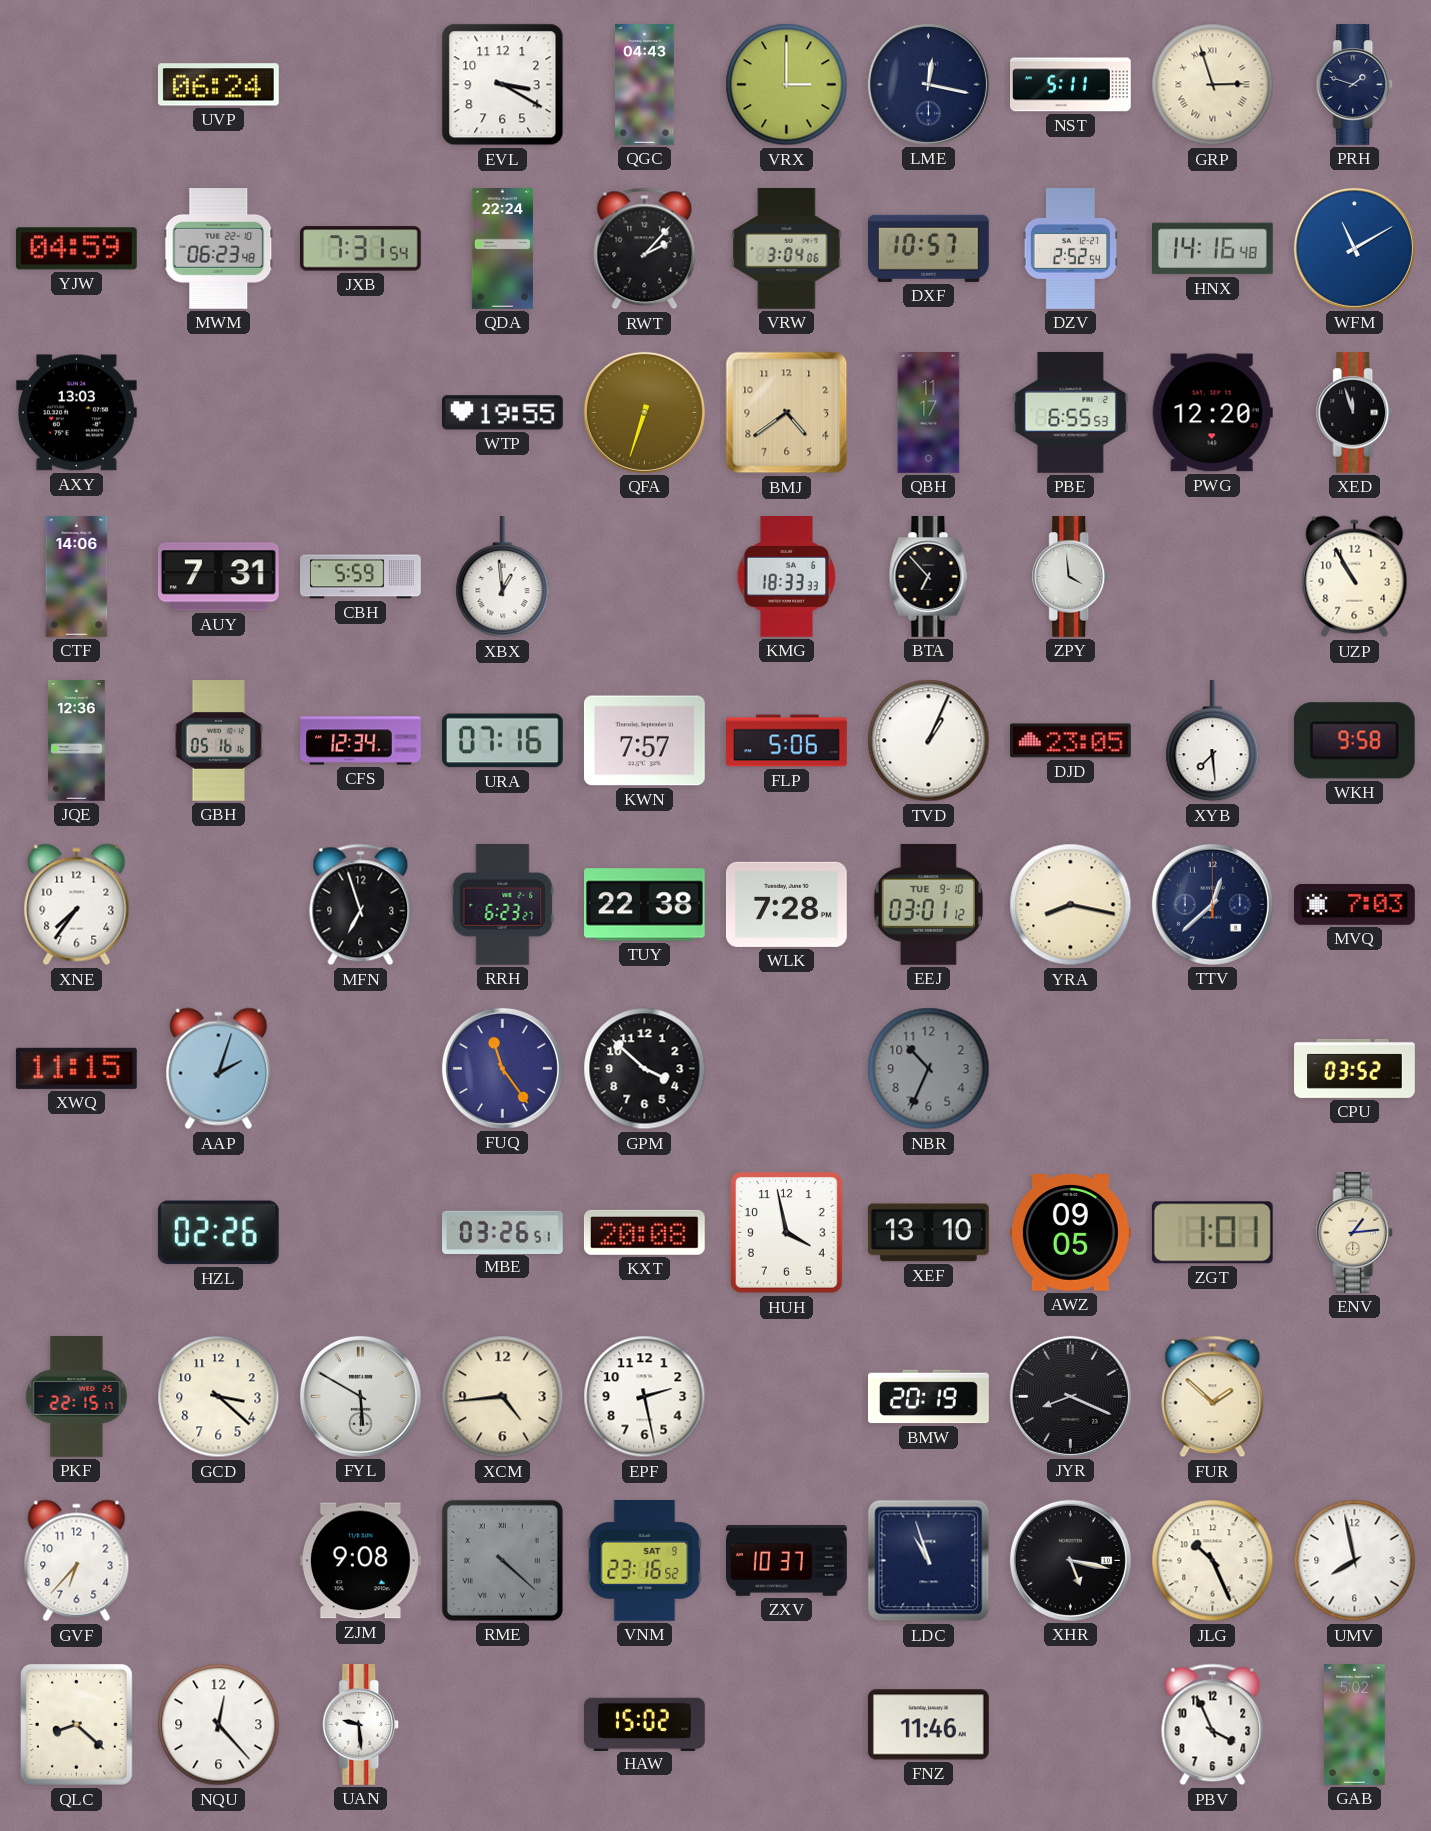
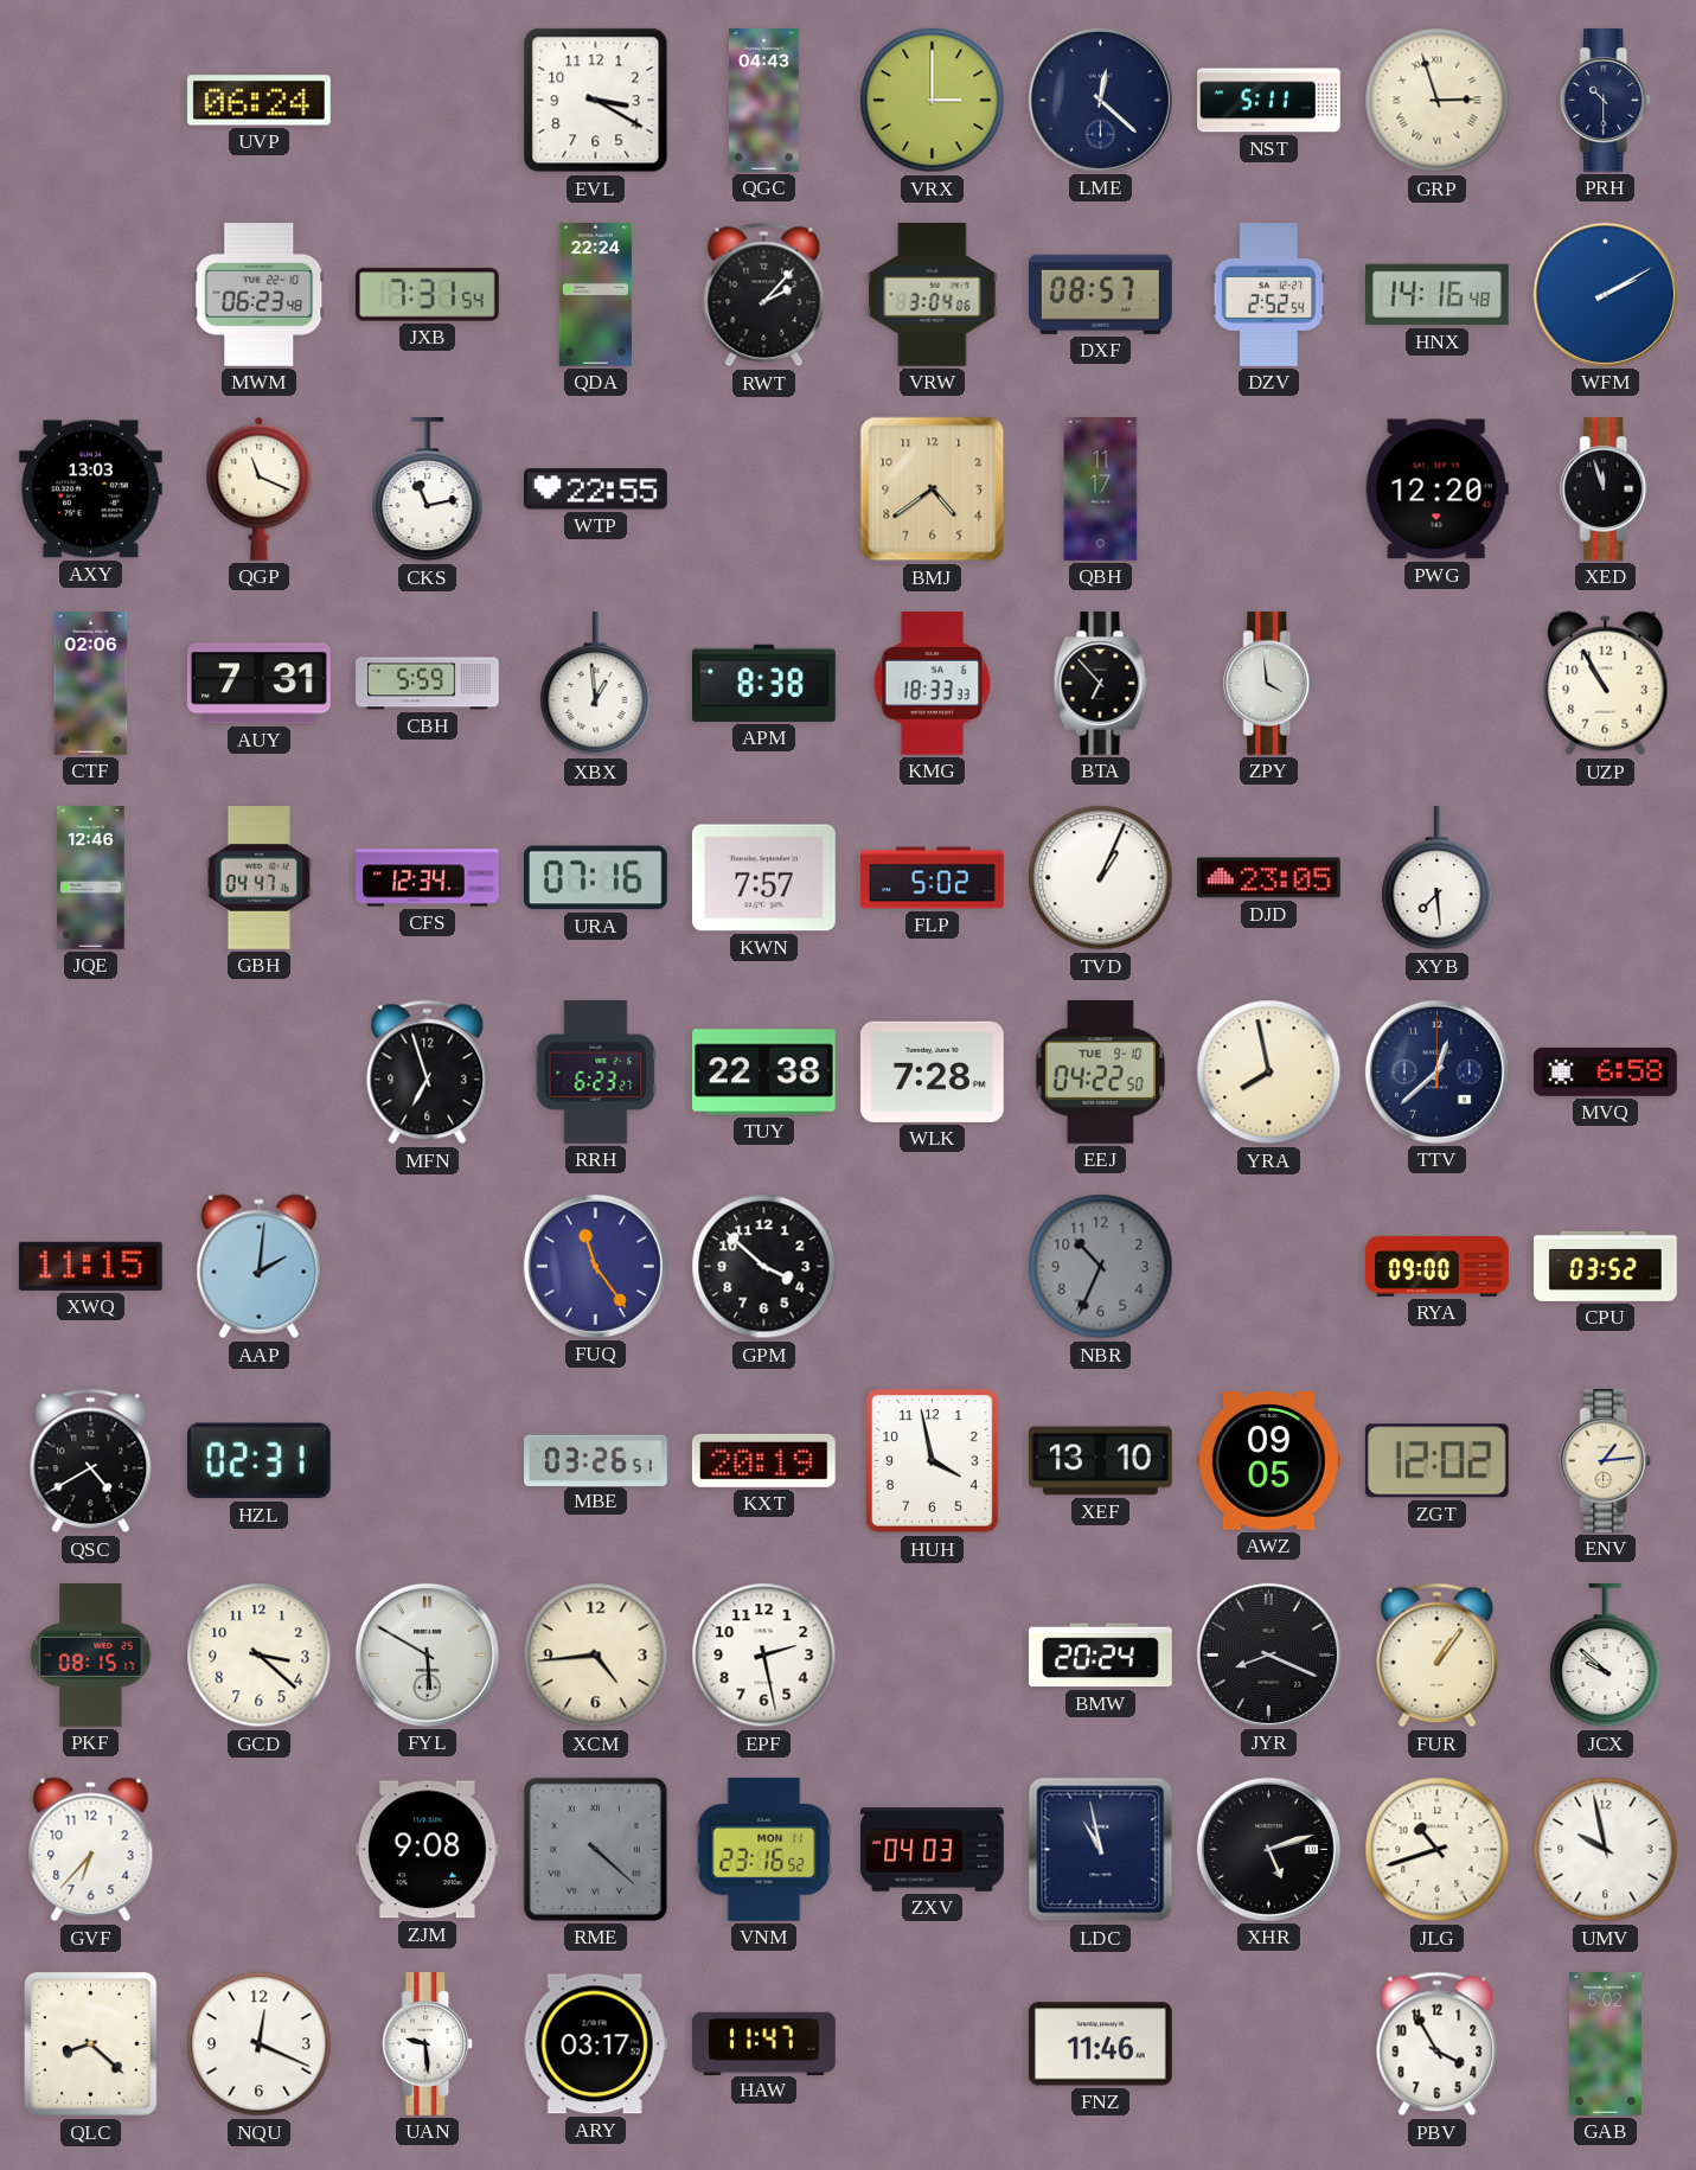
LME: 12:17 -> 12:22 (1100, 100)
PRH: 1:48 -> 10:30 (1606, 101)
YJW: 04:59 -> none (76, 249)
DXF: 10:57 -> 08:57 (1100, 294)
WFM: 11:10 -> 2:10 (1605, 294)
QGP: none -> 11:19 (260, 488)
CKS: none -> 11:13 (428, 491)
WTP: 19:55 -> 22:55 (595, 489)
QFA: 6:33 -> none (644, 412)
PBE: 6:55 -> none (1071, 412)
CTF: 14:06 -> 02:06 (91, 684)
APM: none -> 8:38 (764, 683)
JQE: 12:36 -> 12:46 (91, 878)
GBH: 05:16 -> 04:47 (260, 878)
FLP: 5:06 -> 5:02 (933, 878)
WKH: 9:58 -> none (1354, 741)
XNE: 7:36 -> none (77, 905)
EEJ: 03:01 -> 04:22 (1100, 1071)
YRA: 8:17 -> 7:58 (1269, 1073)
MVQ: 7:03 -> 6:58 (1606, 1073)
AAP: 2:03 -> 2:01 (260, 1267)
RYA: none -> 09:00 (1438, 1267)
QSC: none -> 4:40 (91, 1461)
HZL: 02:26 -> 02:31 (258, 1461)
KXT: 20:08 -> 20:19 (763, 1460)
ZGT: 1:01 -> 12:02 (1436, 1461)
PKF: 22:15 -> 08:15 (91, 1656)
BMW: 20:19 -> 20:24 (1101, 1656)
FUR: 1:52 -> 1:06 (1438, 1656)
JCX: none -> 9:52 (1606, 1657)
VNM date: SAT 9 -> MON 11 (764, 1849)
ZXV: 10:37 -> 04:03 (933, 1850)
LDC: 10:57 -> 10:58 (1101, 1850)
XHR: 5:17 -> 5:12 (1268, 1849)
JLG: 10:26 -> 10:42 (1438, 1850)
UMV: 7:58 -> 9:58 (1606, 1850)
NQU: 12:23 -> 12:19 (260, 2044)
ARY: none -> 03:17 (595, 2044)
HAW: 15:02 -> 11:47 (764, 2043)
PBV: 3:56 -> 3:55 (1438, 2044)
